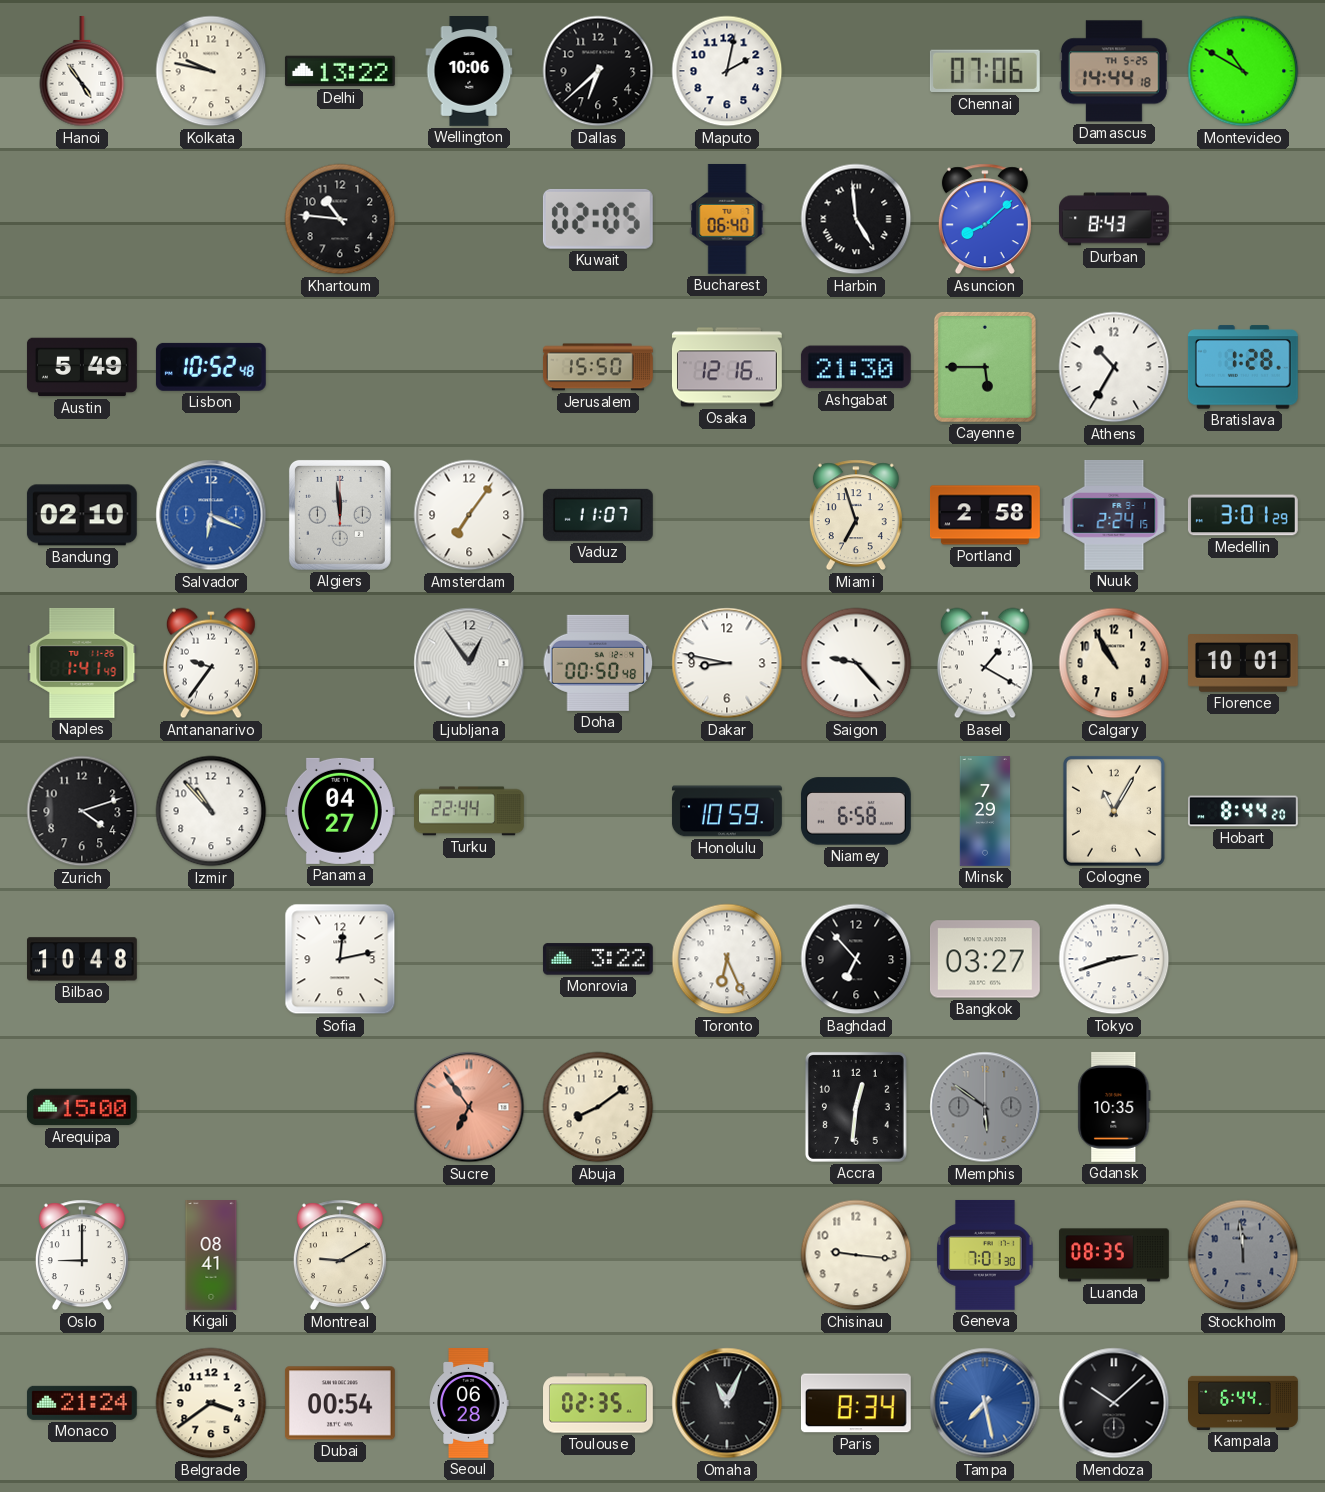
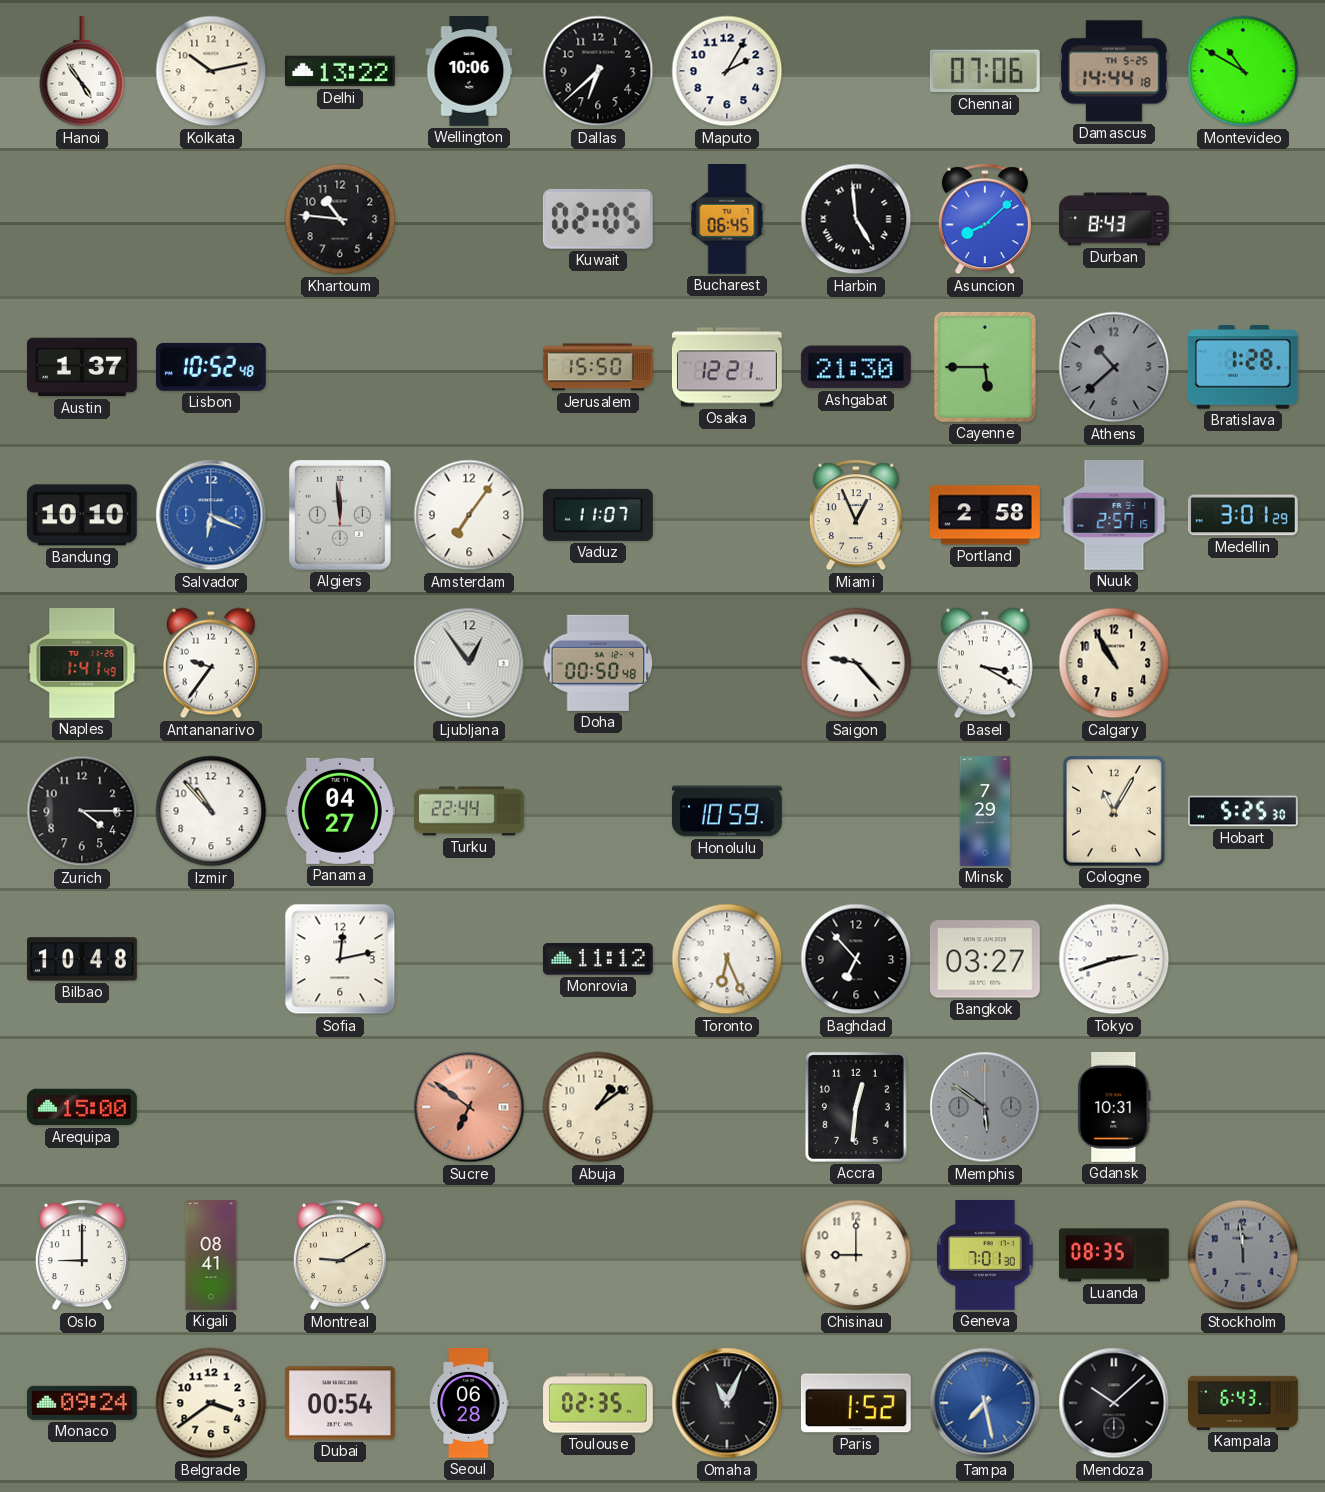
Kolkata: 9:47 -> 10:13 (211, 71)
Maputo: 2:02 -> 2:05 (727, 71)
Bucharest: 06:40 -> 06:45 (727, 219)
Austin: 5:49 -> 1:37 (82, 367)
Osaka: 12:16 -> 12:21 (727, 367)
Athens: 10:35 -> 10:38 (1114, 367)
Athens dial: white -> grey (1114, 367)
Bandung: 02:10 -> 10:10 (82, 515)
Miami: 6:57 -> 12:56 (856, 515)
Nuuk: 2:24 -> 2:57 (1114, 515)
Dakar: 8:47 -> none (727, 663)
Basel: 1:20 -> 3:20 (985, 663)
Florence: 10:01 -> none (1244, 663)
Zurich: 4:12 -> 4:15 (82, 811)
Niamey: 6:58 -> none (856, 811)
Hobart: 8:44 -> 5:25 (1243, 811)
Monrovia: 3:22 -> 11:12 (598, 959)
Sucre: 6:54 -> 6:51 (469, 1107)
Abuja: 8:09 -> 1:09 (598, 1107)
Gdansk: 10:35 -> 10:31 (1114, 1107)
Chisinau: 9:16 -> 9:00 (856, 1255)
Monaco: 21:24 -> 09:24 (82, 1403)
Paris: 8:34 -> 1:52 (856, 1403)
Kampala: 6:44 -> 6:43 (1244, 1403)
